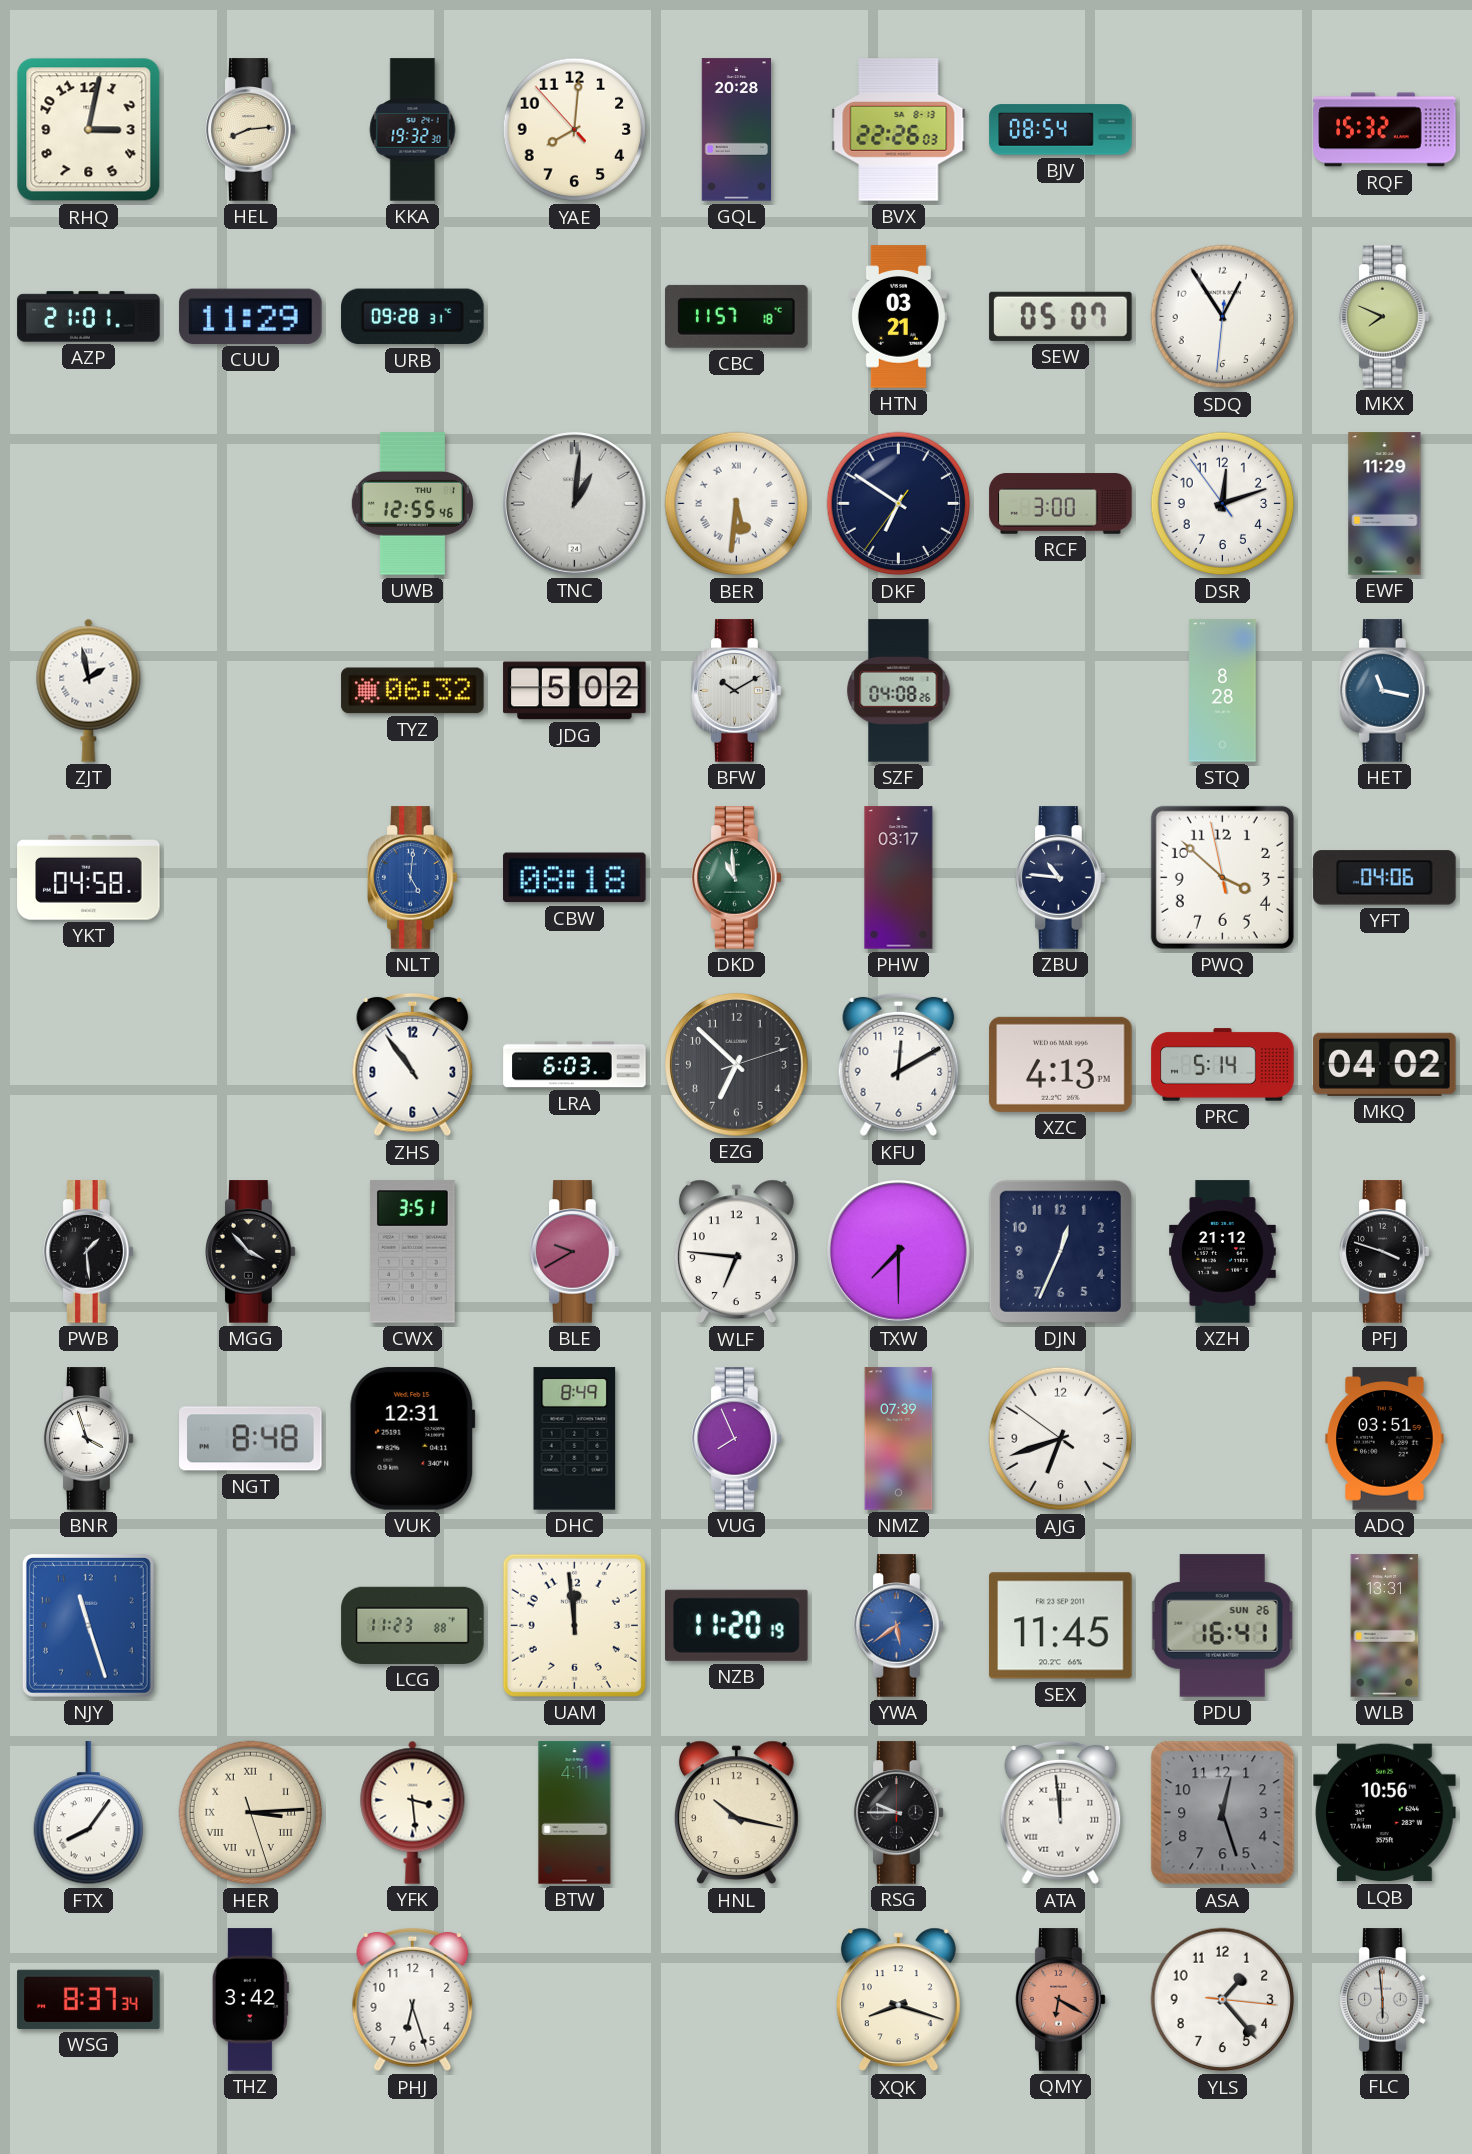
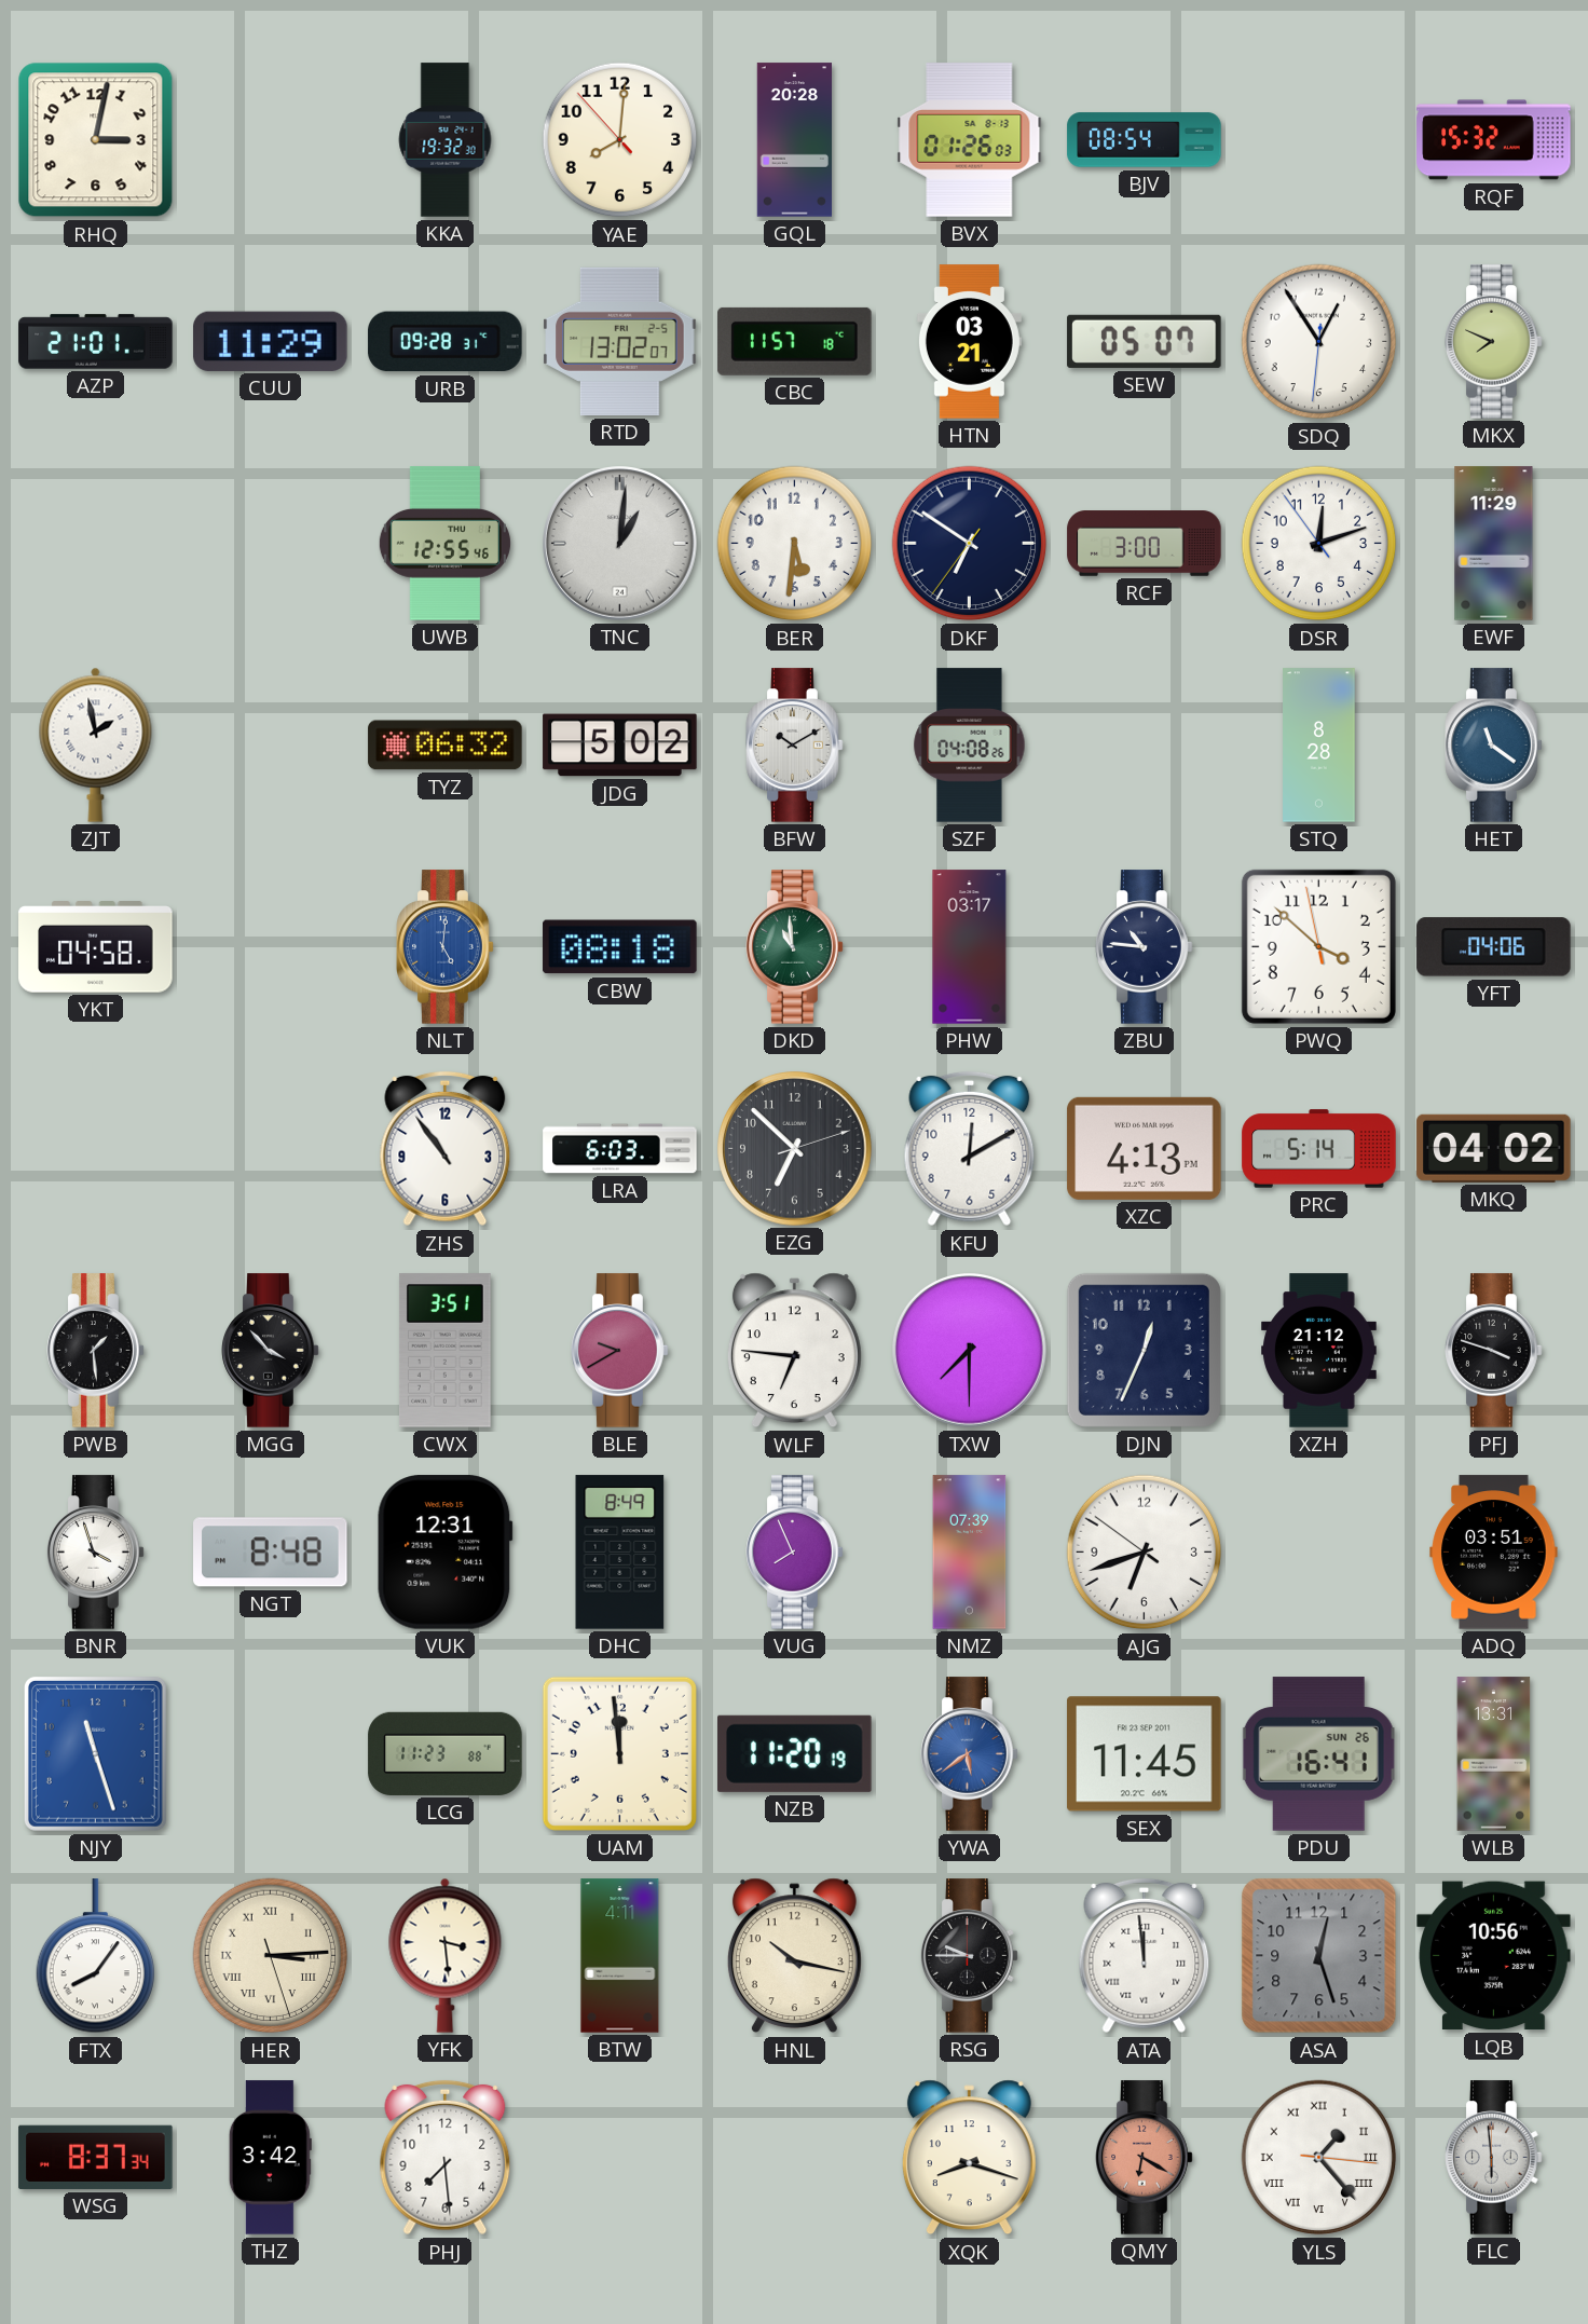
HEL: 8:14 -> none (251, 130)
BVX: 22:26 -> 01:26 (970, 140)
RTD: none -> 13:02 (620, 341)
BER numerals: Roman -> Arabic (795, 544)
HET: 11:17 -> 11:21 (1494, 746)
PHJ: 6:27 -> 7:29 (446, 2158)
YLS numerals: Arabic -> Roman (1319, 2158)
